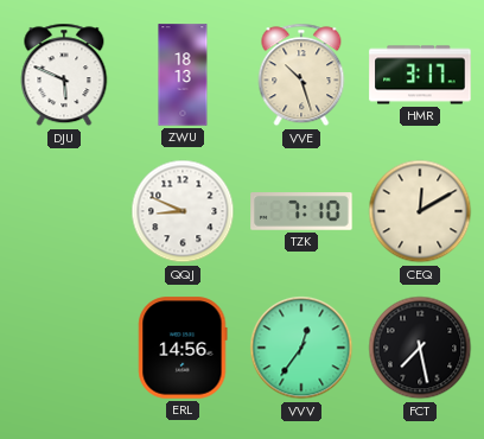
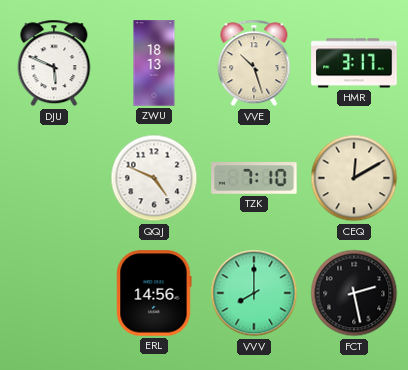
QQJ: 8:49 -> 4:49 (154, 178)
VVV: 12:36 -> 8:00 (254, 293)
FCT: 7:28 -> 2:28 (354, 293)
